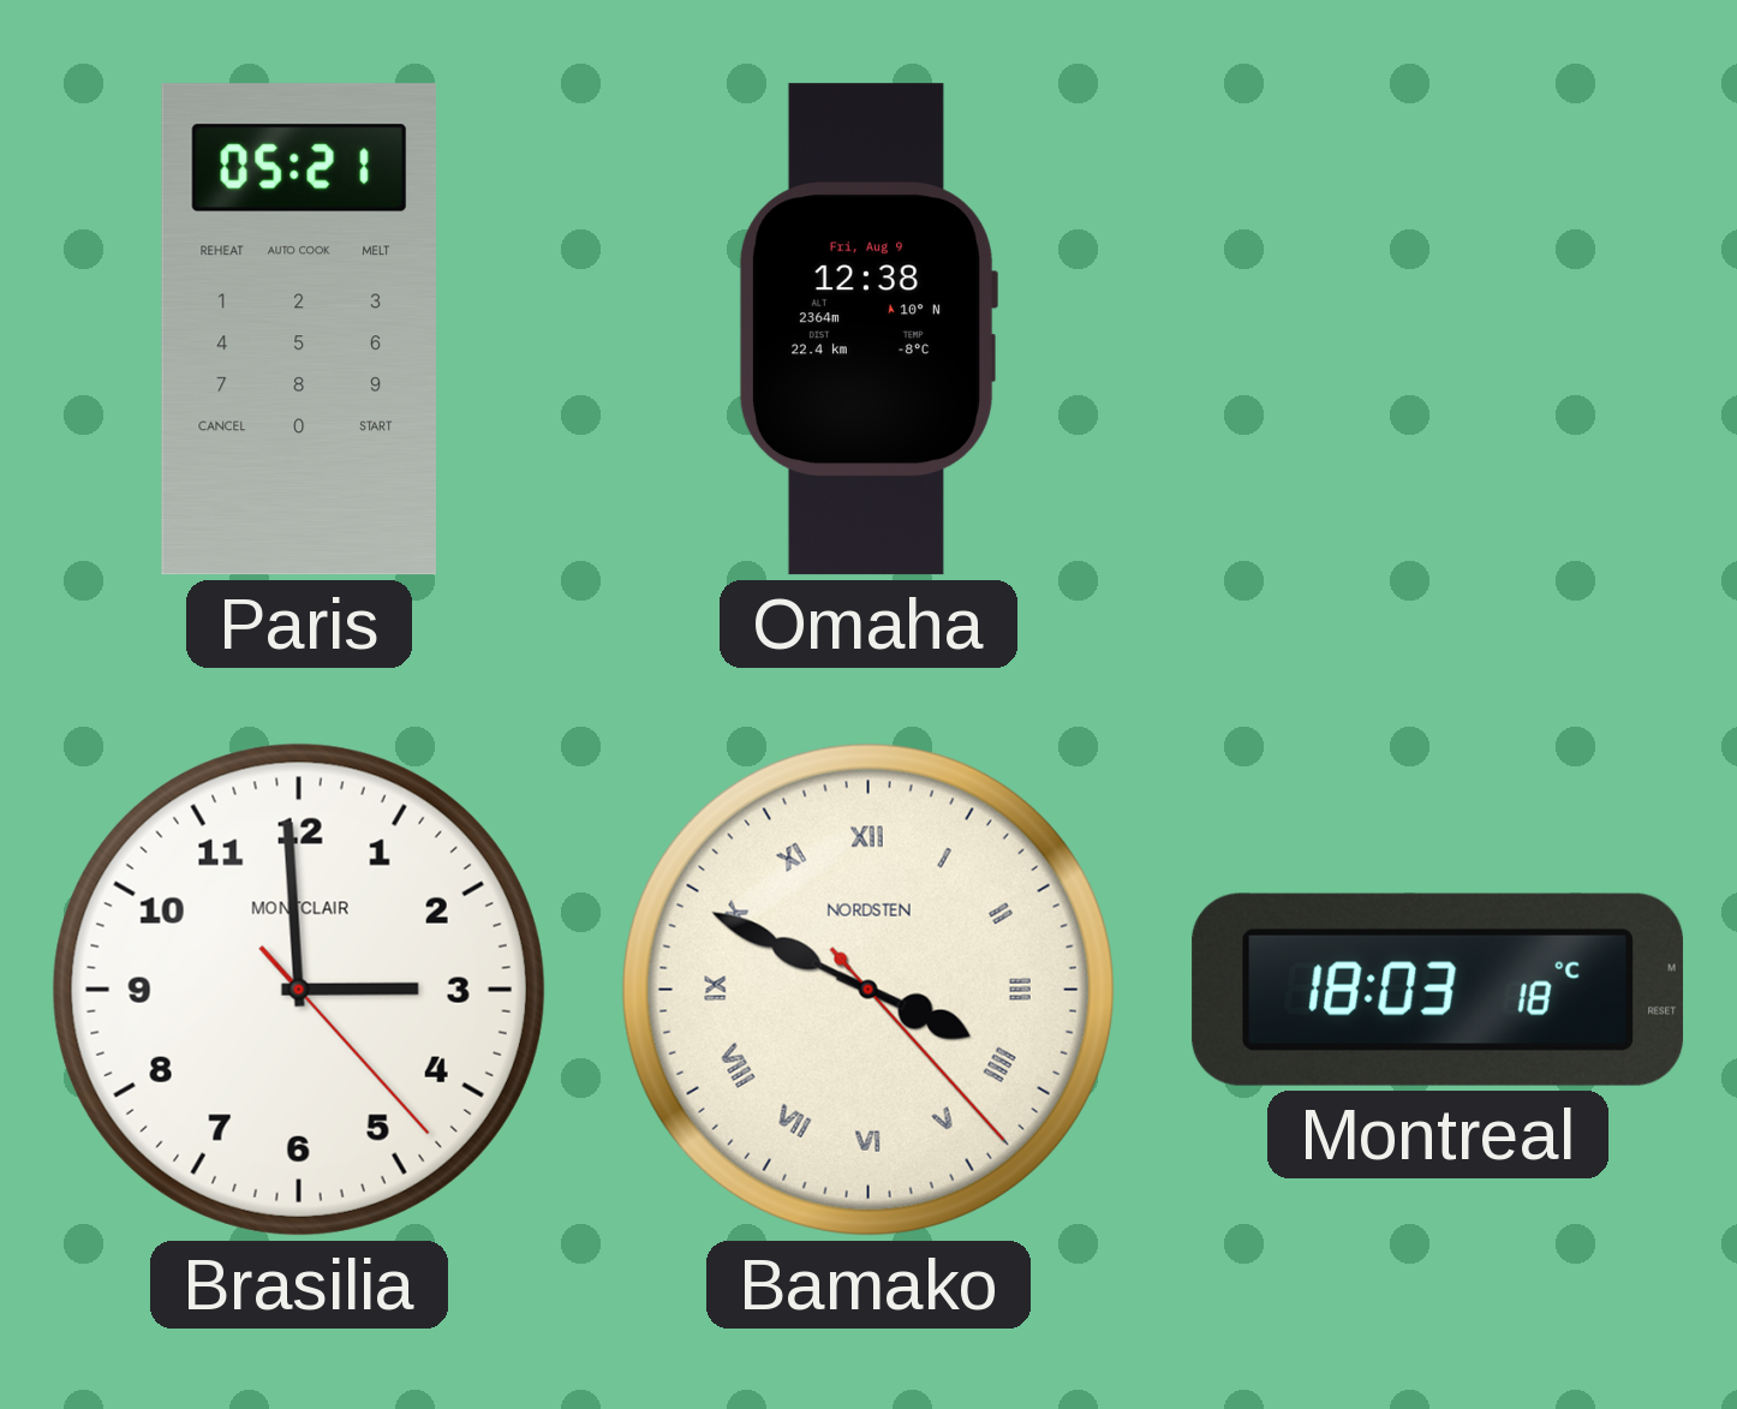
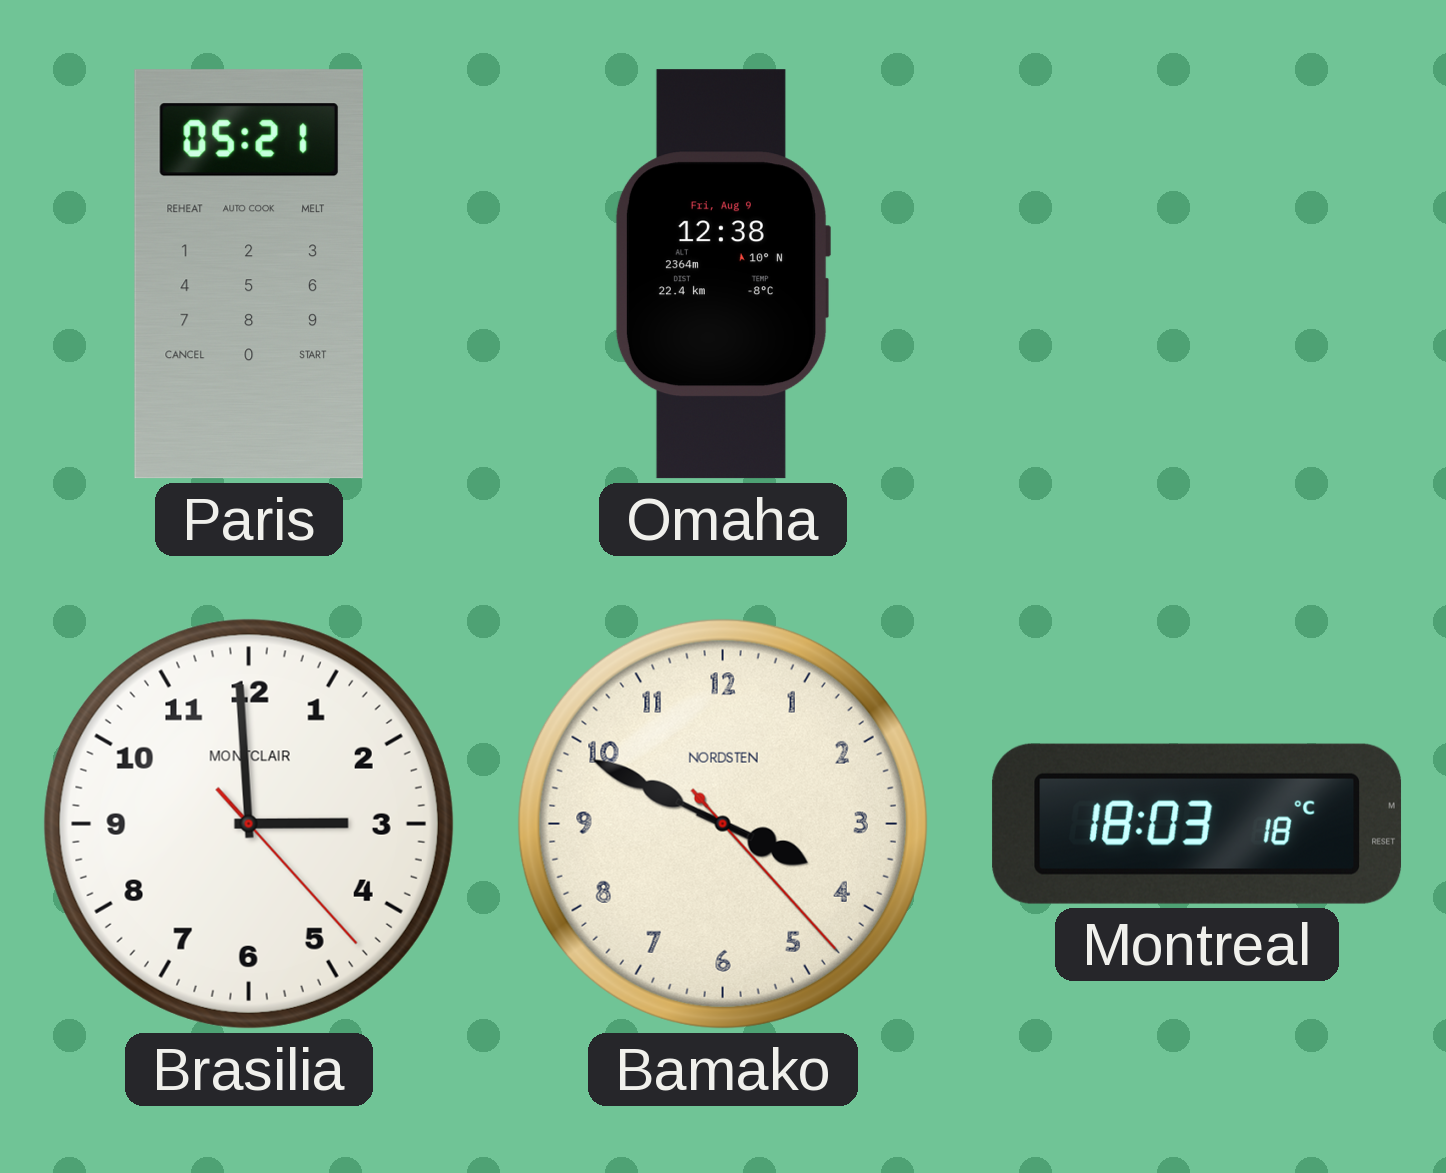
Bamako numerals: Roman -> Arabic (723, 824)
